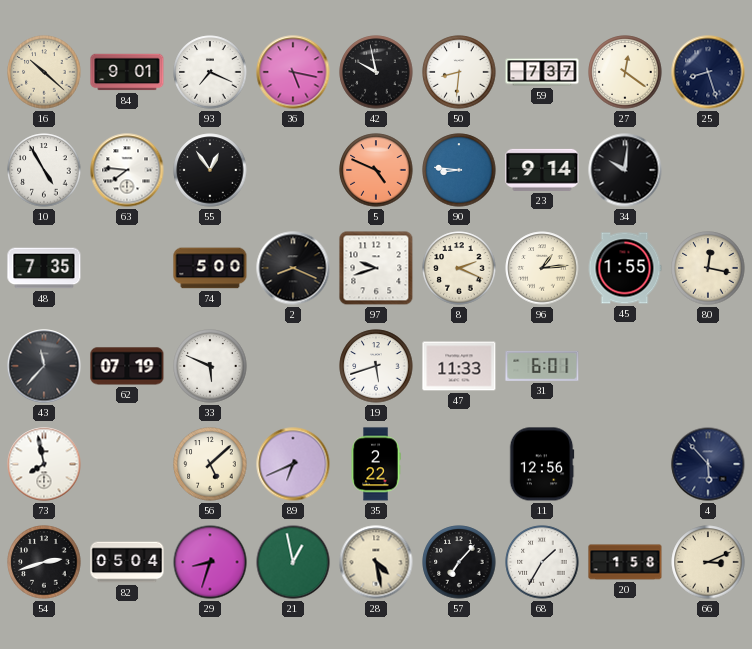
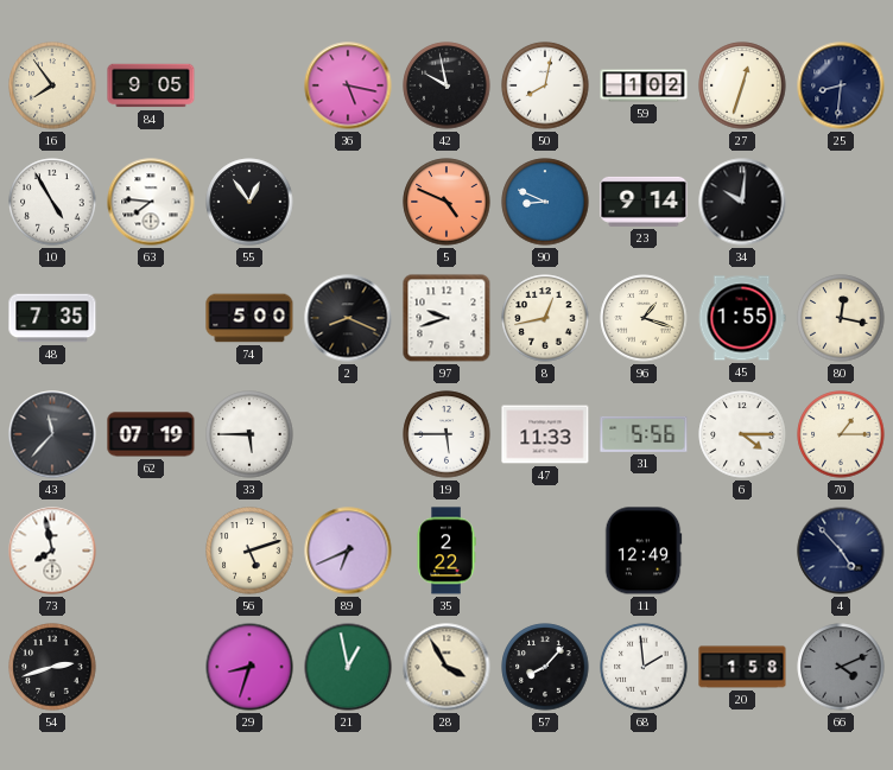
16: 10:22 -> 7:54 (52, 85)
84: 9:01 -> 9:05 (151, 85)
93: 7:19 -> none (210, 72)
50: 8:31 -> 8:02 (545, 85)
59: 7:37 -> 1:02 (644, 85)
27: 12:21 -> 12:33 (742, 85)
25: 8:27 -> 8:31 (841, 85)
90: 8:46 -> 8:49 (545, 202)
8: 2:19 -> 12:43 (545, 318)
96: 1:14 -> 1:18 (644, 318)
33: 5:49 -> 5:45 (249, 434)
19: 5:42 -> 5:45 (446, 434)
31: 6:01 -> 5:56 (644, 434)
6: none -> 4:15 (742, 434)
70: none -> 1:15 (841, 434)
56: 5:08 -> 5:12 (249, 551)
11: 12:56 -> 12:49 (644, 551)
4: 5:53 -> 4:53 (841, 551)
82: 05:04 -> none (127, 562)
28: 4:28 -> 3:55 (446, 667)
57: 7:07 -> 8:07 (545, 667)
68: 1:35 -> 1:59 (644, 667)
66: 3:11 -> 4:11 (841, 667)
66 dial: cream -> grey (841, 667)
